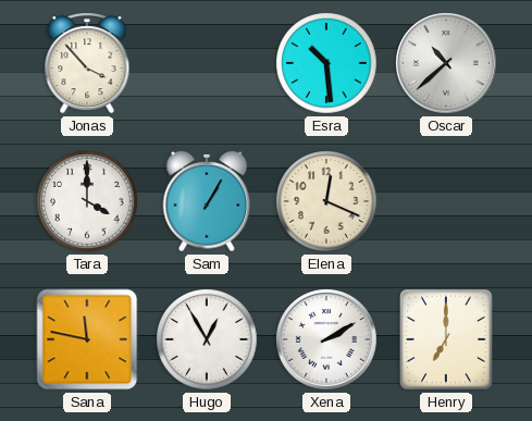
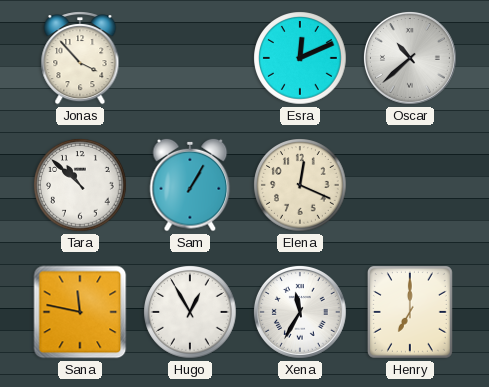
Esra: 10:29 -> 12:11 (300, 58)
Tara: 4:00 -> 10:52 (80, 185)
Xena: 2:10 -> 11:35 (300, 312)
